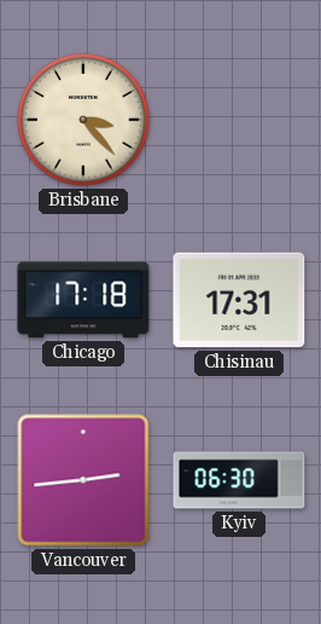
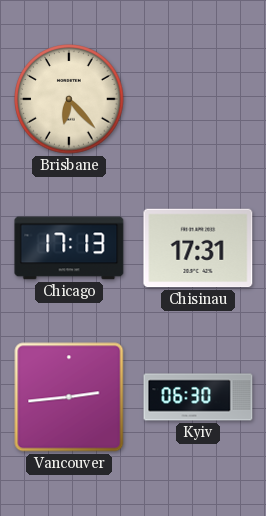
Brisbane: 3:23 -> 6:23 (69, 99)
Chicago: 17:18 -> 17:13 (69, 248)
